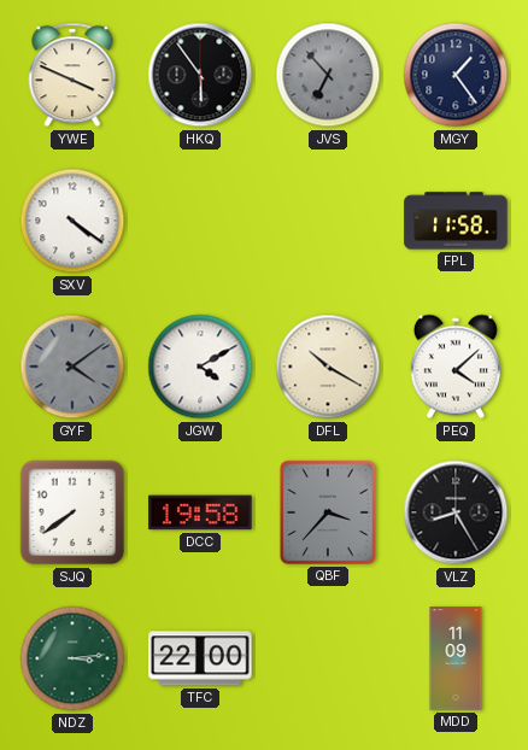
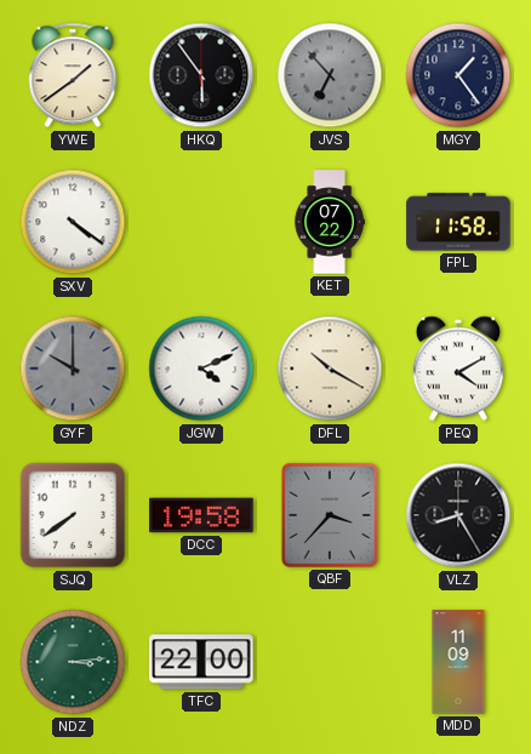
YWE: 3:49 -> 1:39 (73, 75)
KET: none -> 07:22 (330, 222)
GYF: 4:09 -> 10:00 (73, 369)
JGW: 4:10 -> 4:11 (201, 369)
PEQ: 4:08 -> 4:10 (458, 369)
